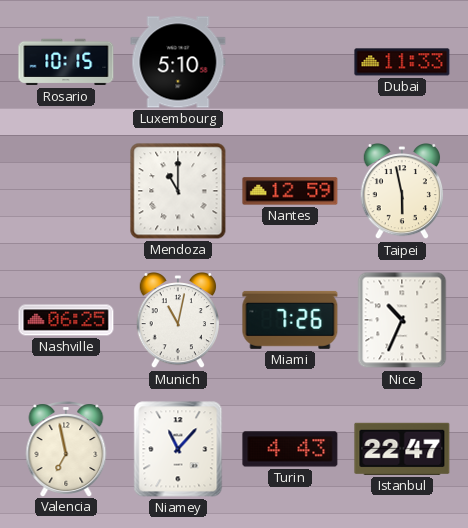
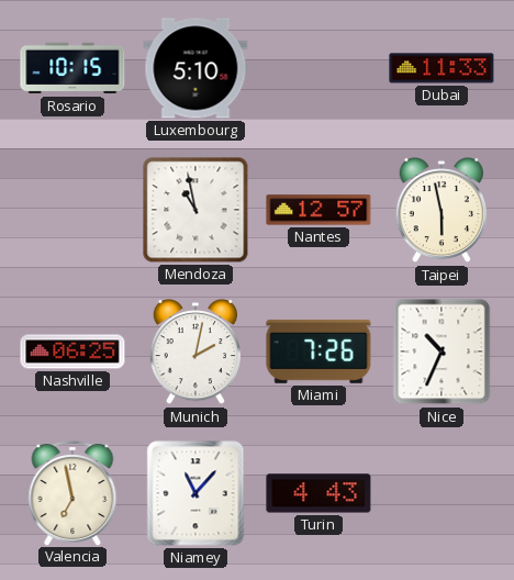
Mendoza: 11:00 -> 10:58 (195, 210)
Nantes: 12:59 -> 12:57 (319, 210)
Munich: 11:02 -> 2:02 (194, 352)
Istanbul: 22:47 -> none (402, 449)
